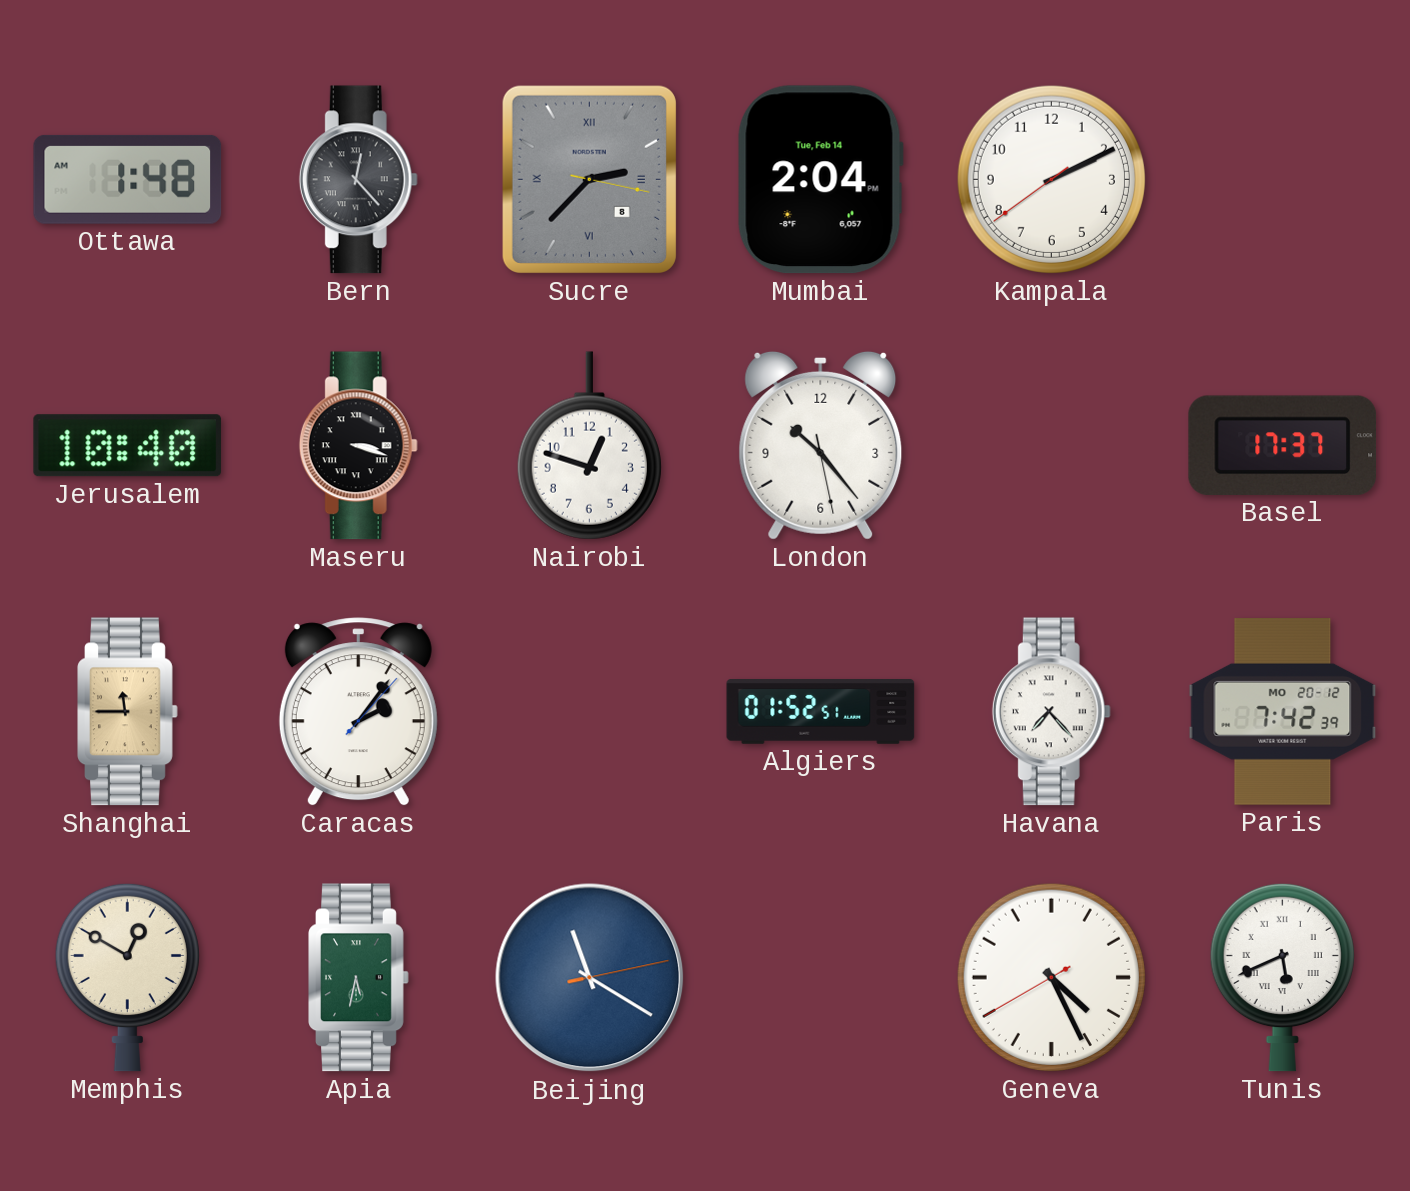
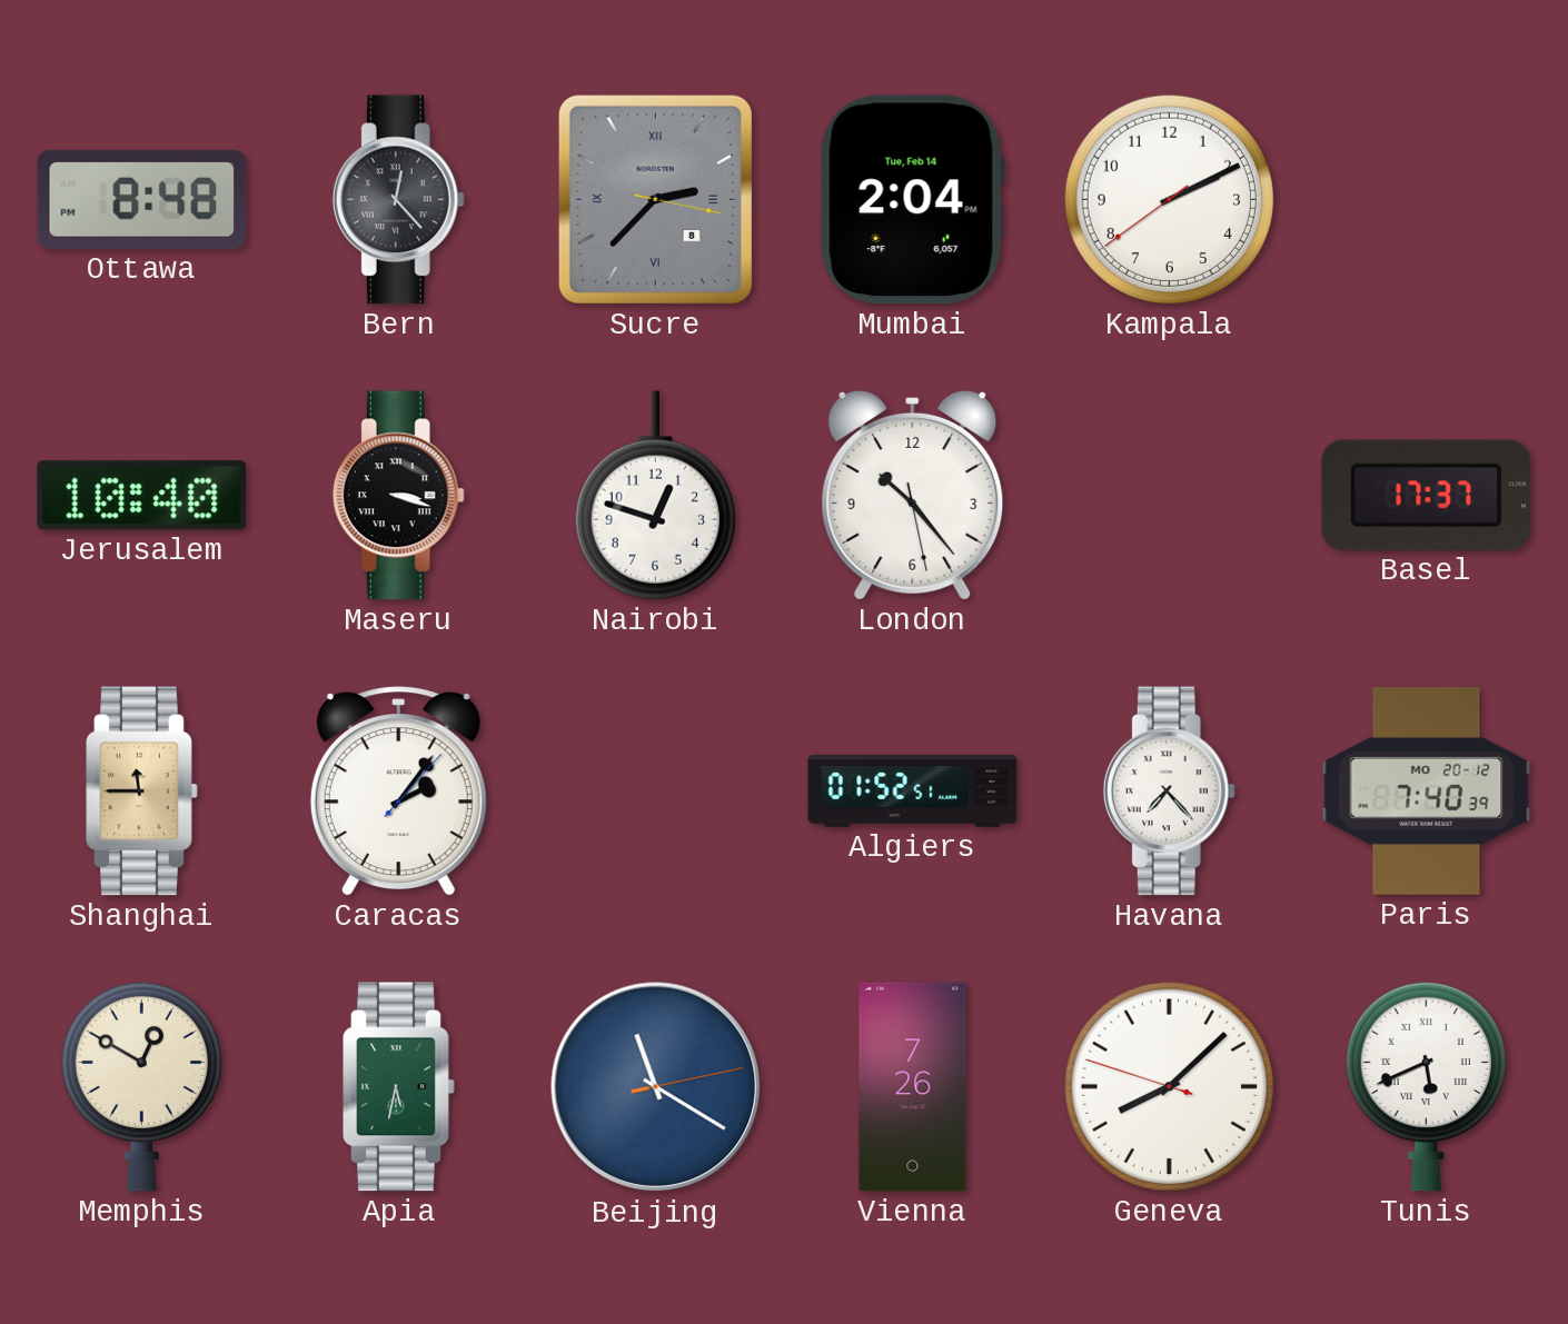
Ottawa: 1:48 -> 8:48 (142, 199)
Paris: 7:42 -> 7:40 (1427, 792)
Vienna: none -> 7:26 (913, 1087)
Geneva: 4:25 -> 8:07 (1169, 1086)
